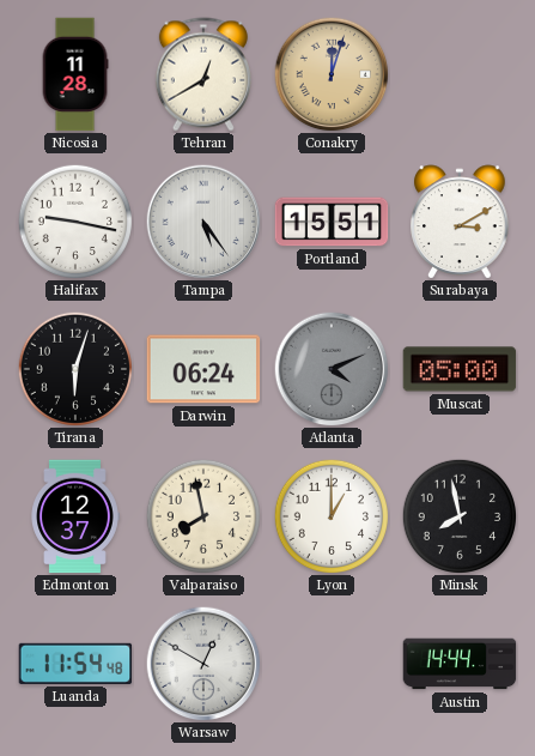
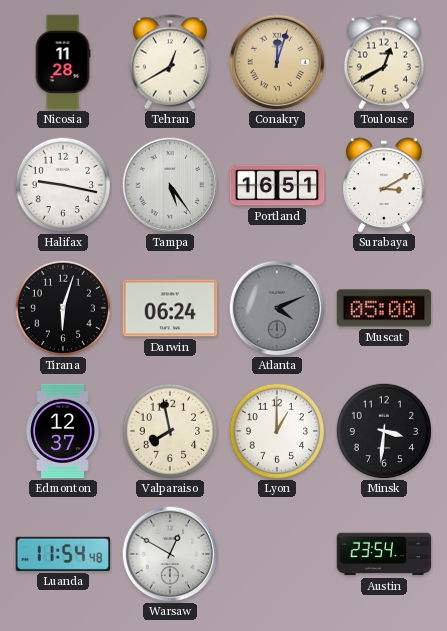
Toulouse: none -> 12:40 (384, 62)
Portland: 15:51 -> 16:51 (277, 185)
Minsk: 7:58 -> 3:31 (383, 430)
Austin: 14:44 -> 23:54 (384, 554)
